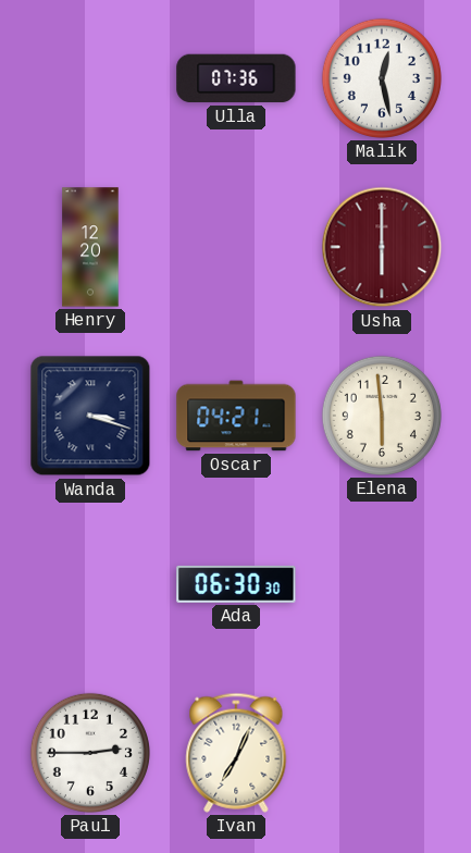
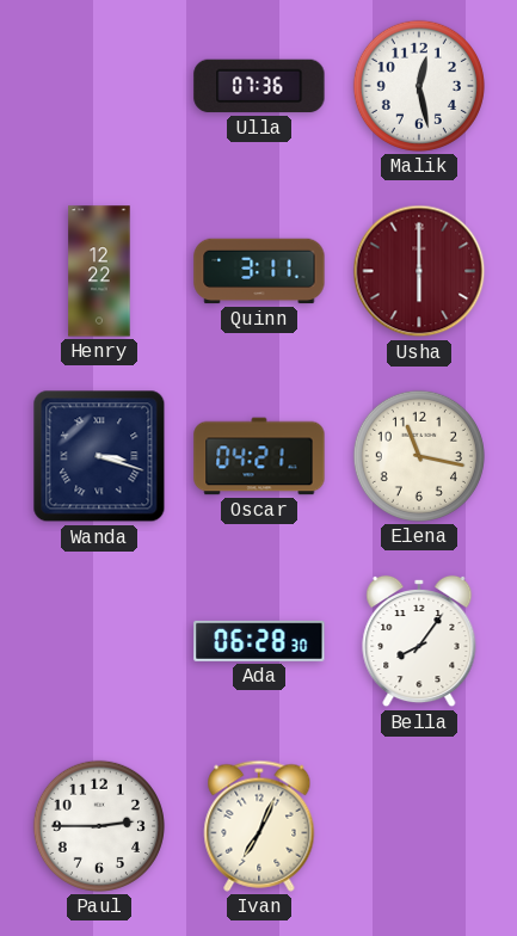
Henry: 12:20 -> 12:22 (99, 271)
Quinn: none -> 3:11 (259, 271)
Elena: 5:59 -> 11:17 (419, 456)
Ada: 06:30 -> 06:28 (259, 641)
Bella: none -> 8:06 (419, 641)
